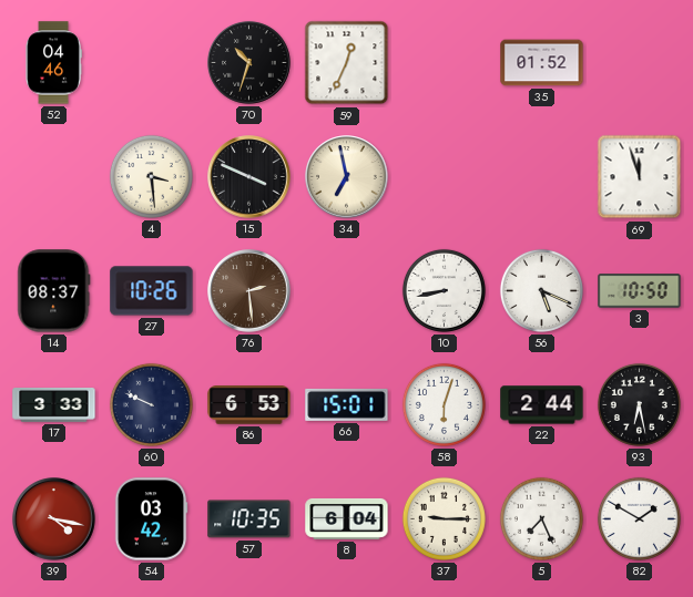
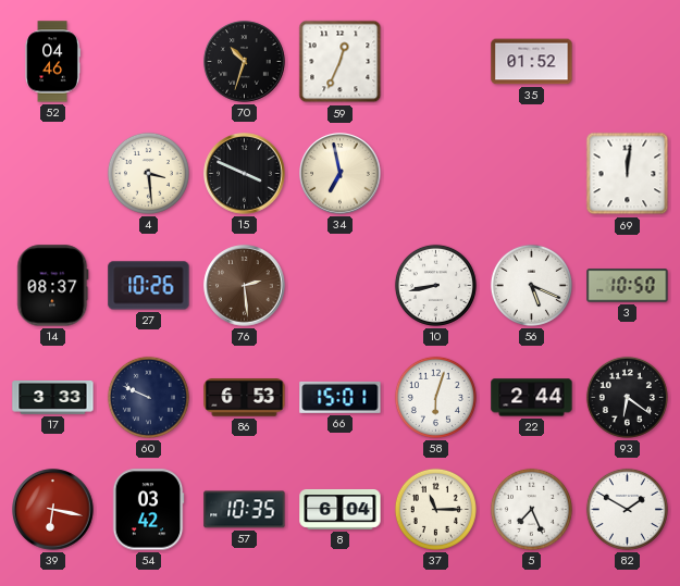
69: 11:57 -> 12:01 (628, 174)
93: 6:28 -> 6:21 (627, 397)
39: 4:17 -> 6:17 (53, 510)
37: 9:15 -> 11:15 (435, 509)
